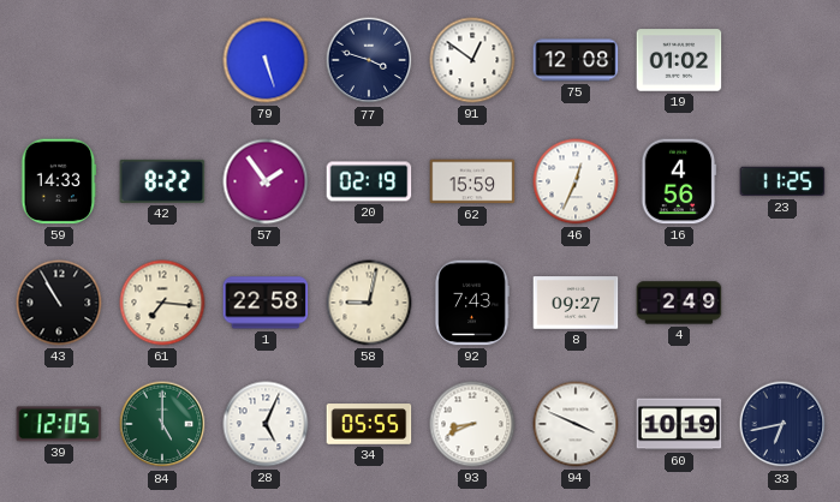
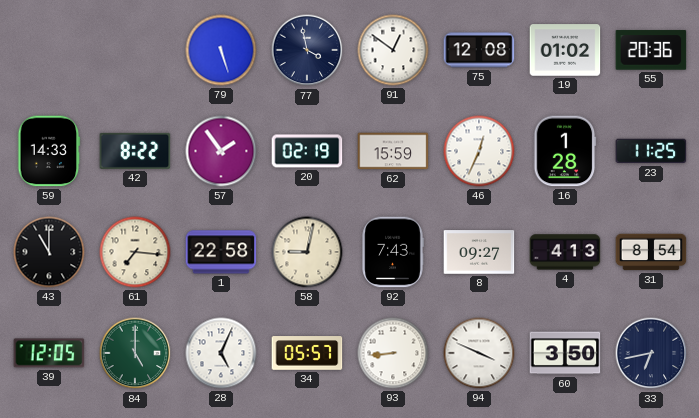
77: 3:48 -> 3:58 (307, 50)
55: none -> 20:36 (651, 50)
16: 4:56 -> 1:28 (565, 151)
43: 10:55 -> 11:00 (49, 252)
4: 2:49 -> 4:13 (565, 252)
31: none -> 8:54 (651, 252)
34: 05:55 -> 05:57 (307, 353)
93: 8:41 -> 8:44 (393, 353)
60: 10:19 -> 3:50 (565, 353)
